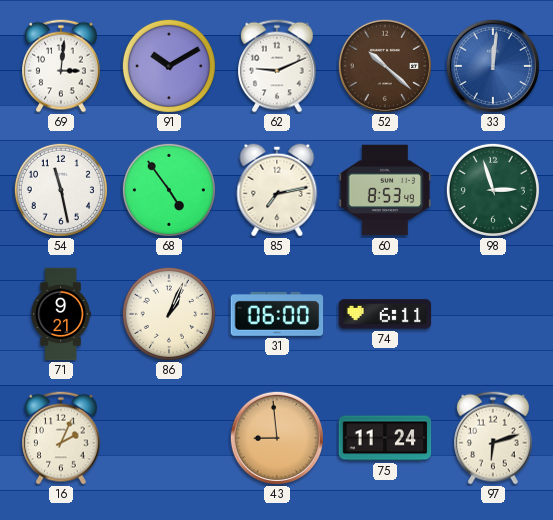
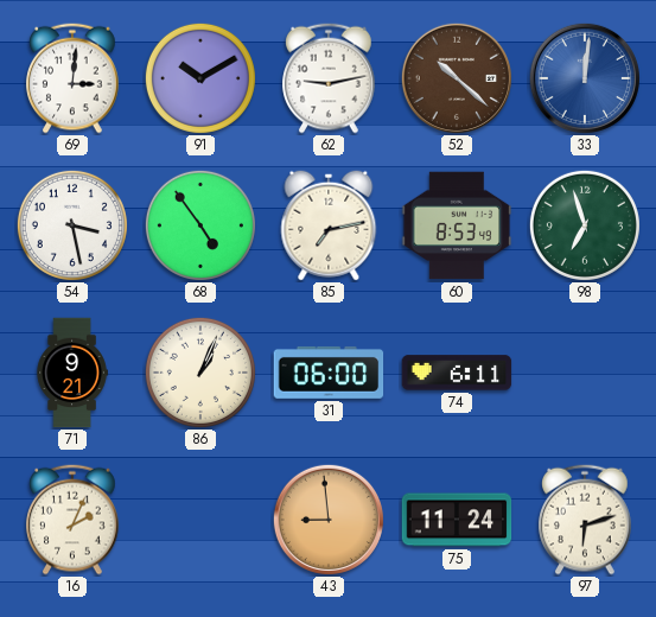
62: 9:11 -> 9:13 (329, 78)
54: 11:28 -> 3:28 (72, 225)
98: 2:57 -> 6:57 (585, 225)
